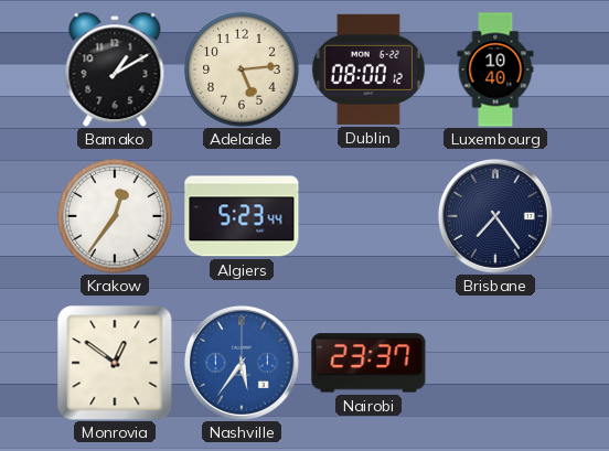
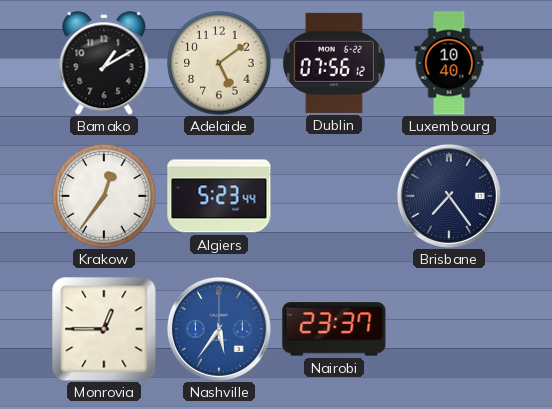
Adelaide: 5:14 -> 5:09 (219, 63)
Dublin: 08:00 -> 07:56 (334, 63)
Monrovia: 12:51 -> 12:45 (104, 329)
